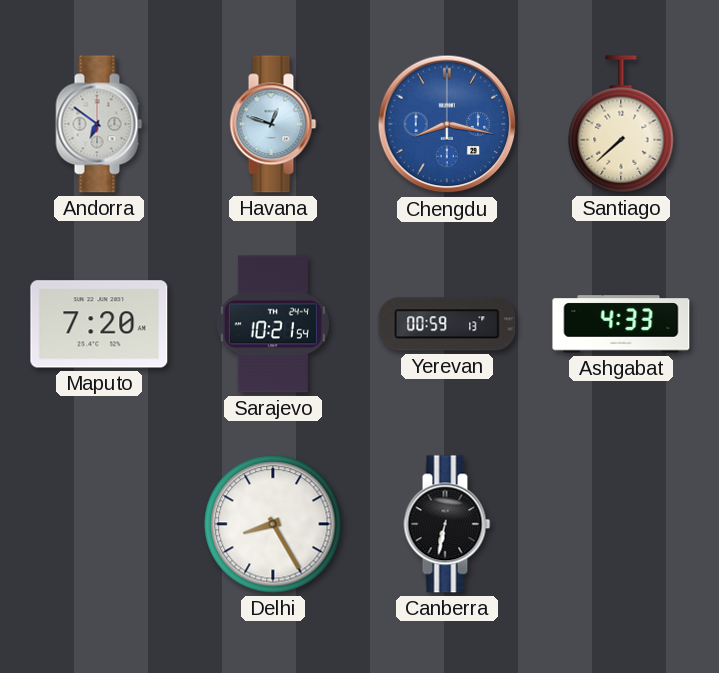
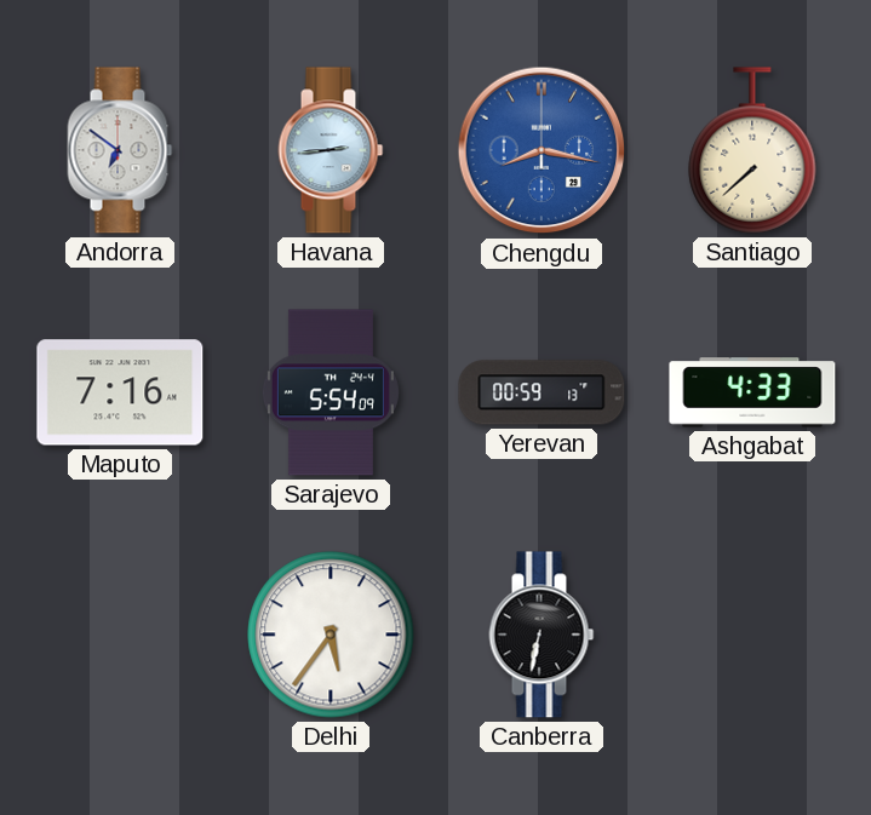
Havana: 12:48 -> 2:44 (331, 150)
Maputo: 7:20 -> 7:16 (120, 392)
Sarajevo: 10:21 -> 5:54 (331, 392)
Delhi: 8:25 -> 5:36 (331, 635)
